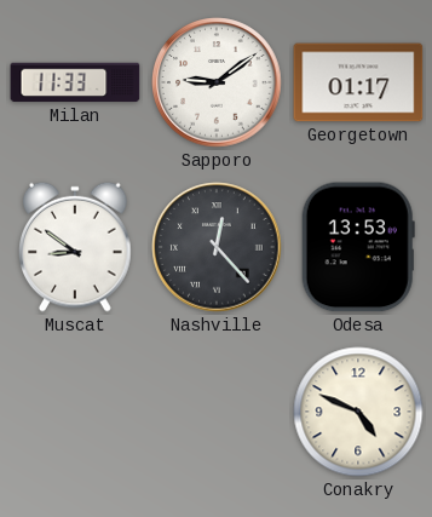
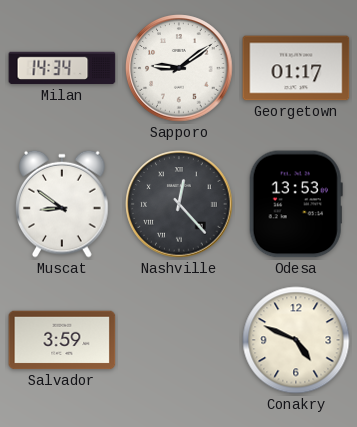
Milan: 11:33 -> 14:34 (62, 68)
Salvador: none -> 3:59 (62, 340)
